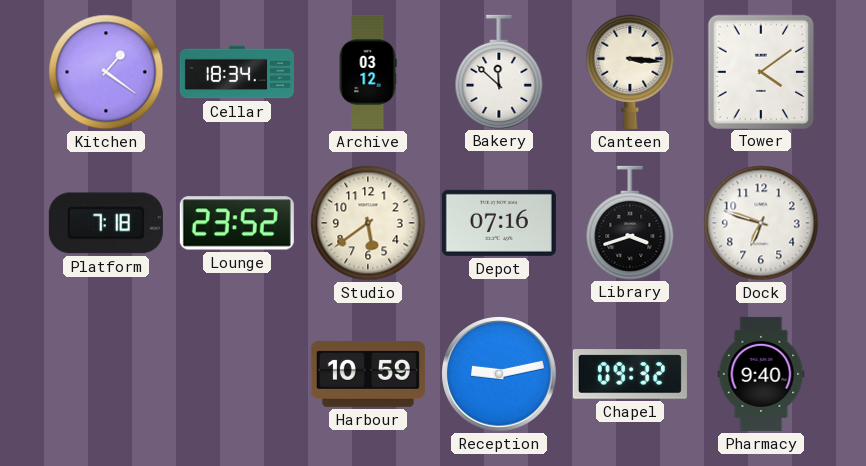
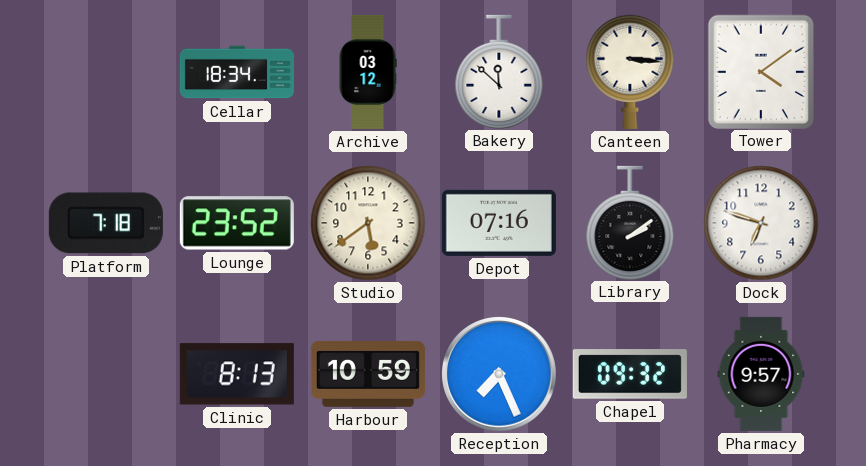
Kitchen: 1:21 -> none (106, 72)
Library: 3:42 -> 2:09 (630, 222)
Clinic: none -> 8:13 (237, 374)
Reception: 9:13 -> 7:26 (500, 375)
Pharmacy: 9:40 -> 9:57 (761, 374)
